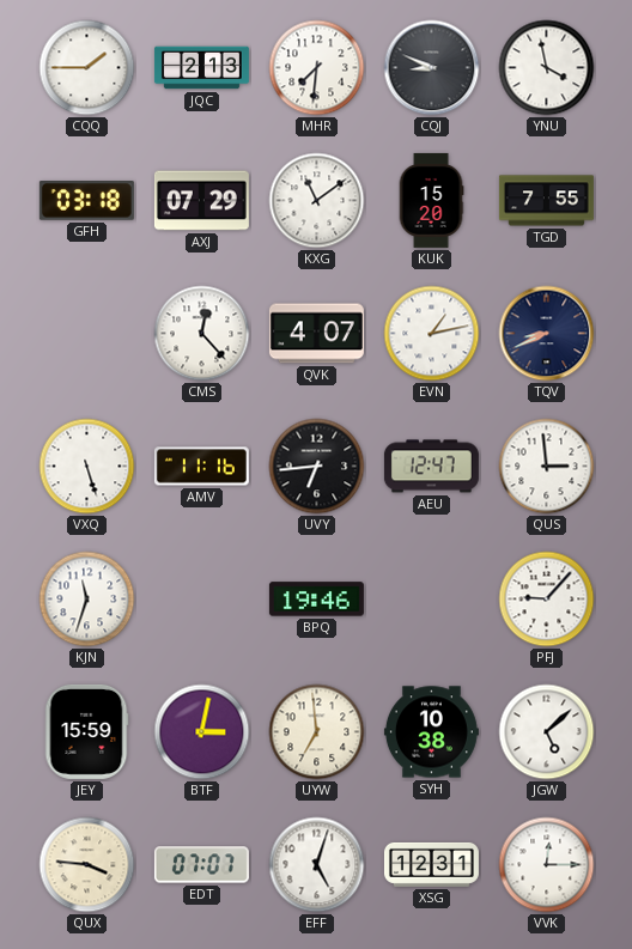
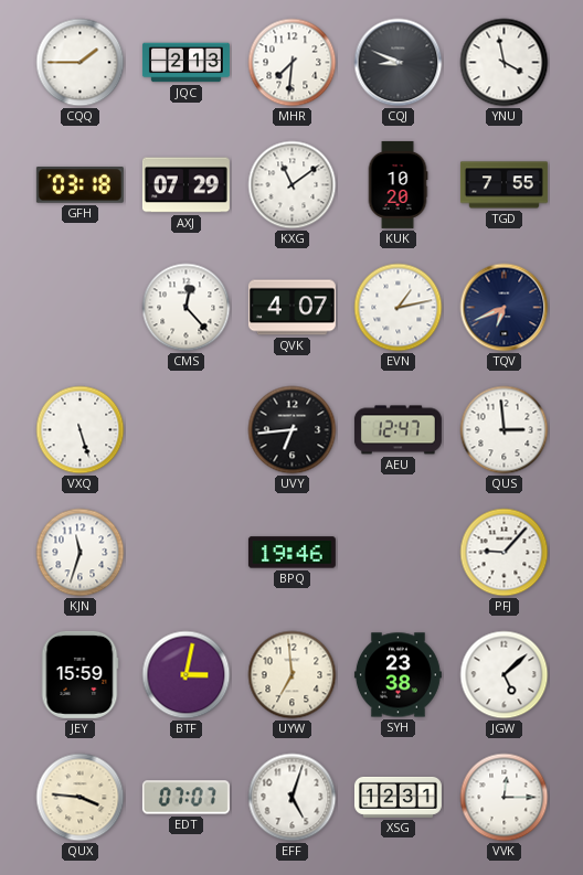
KUK: 15:20 -> 10:20 (397, 184)
TQV: 8:41 -> 6:41 (505, 308)
AMV: 11:16 -> none (201, 467)
SYH: 10:38 -> 23:38 (397, 675)
